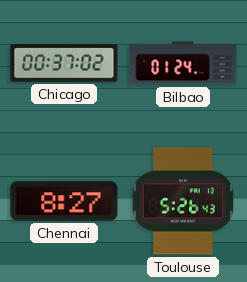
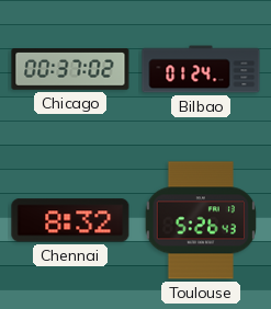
Chennai: 8:27 -> 8:32 (70, 220)
